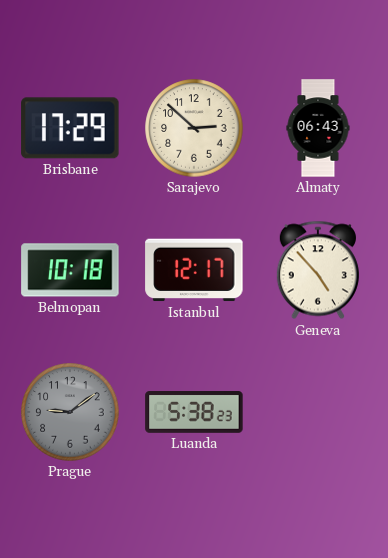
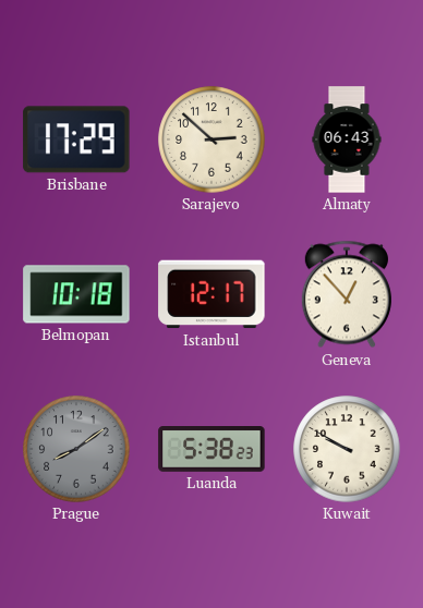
Geneva: 4:53 -> 12:53 (347, 294)
Prague: 9:09 -> 8:09 (76, 449)
Kuwait: none -> 9:50 (347, 449)
